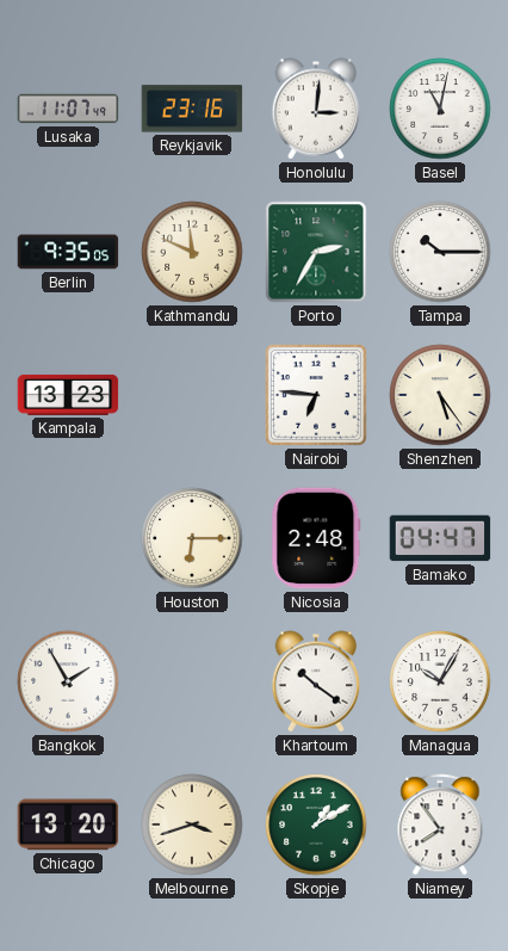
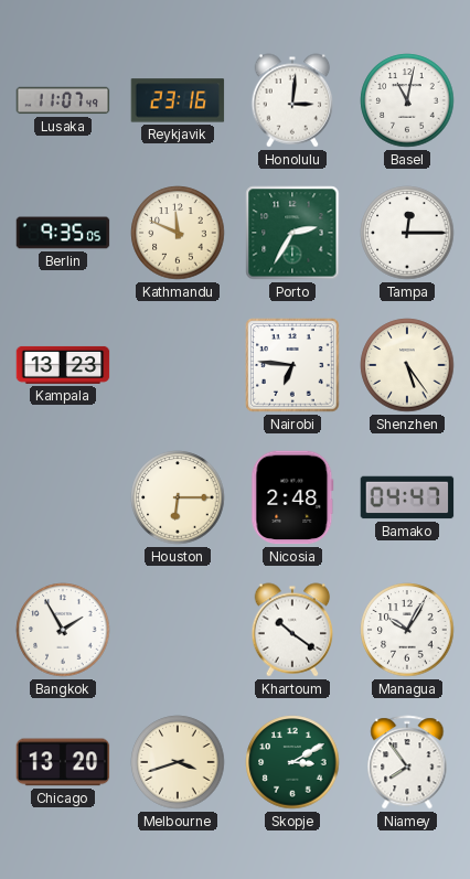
Tampa: 10:15 -> 12:15 (407, 233)
Skopje: 1:10 -> 3:10 (292, 762)
